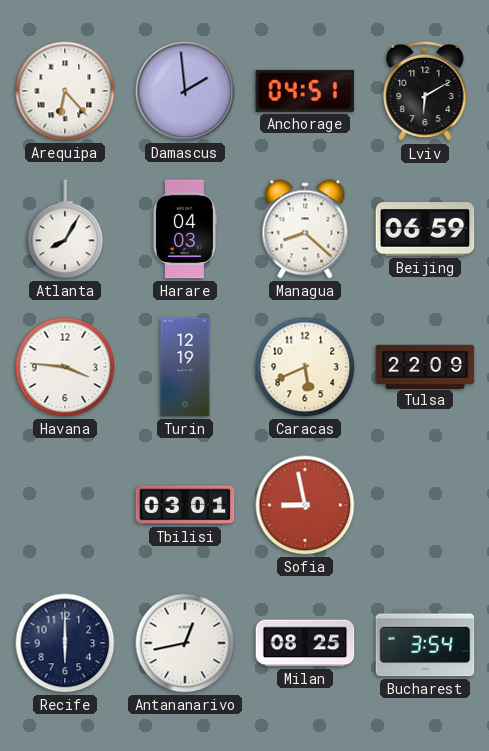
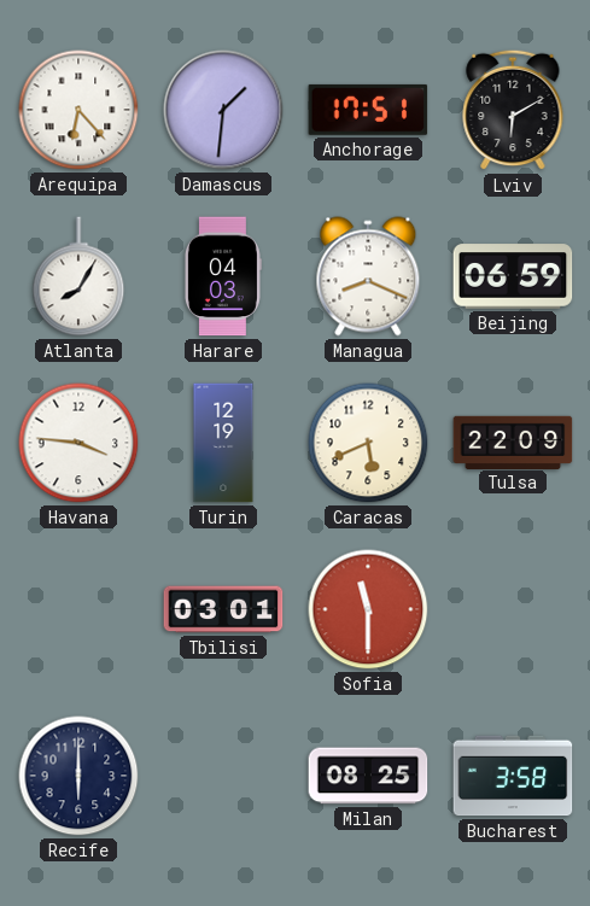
Damascus: 1:59 -> 1:31 (223, 110)
Anchorage: 04:51 -> 17:51 (368, 110)
Managua: 8:22 -> 8:19 (368, 276)
Sofia: 8:58 -> 11:30 (368, 609)
Antananarivo: 12:43 -> none (185, 643)
Bucharest: 3:54 -> 3:58 (513, 776)
